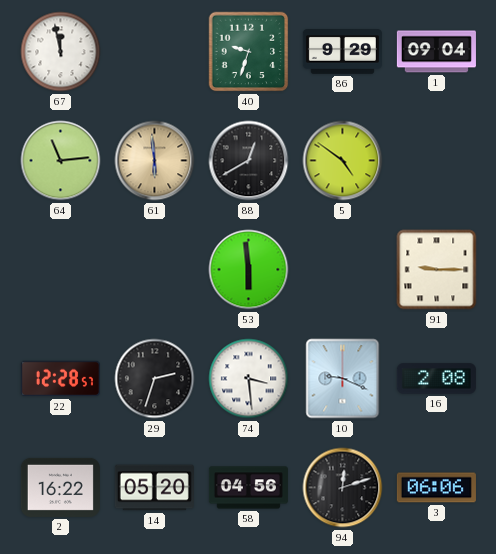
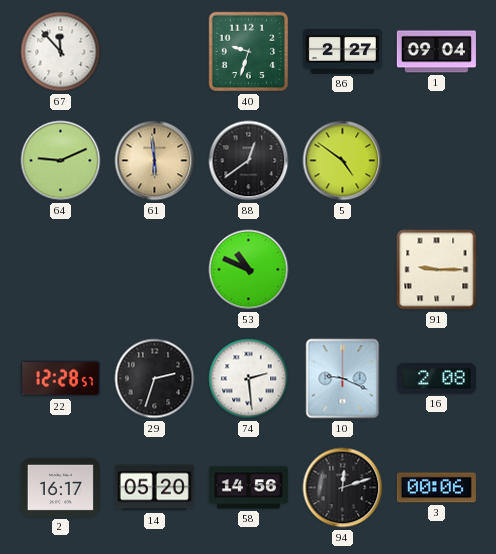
67: 11:58 -> 11:53 (61, 52)
86: 9:29 -> 2:27 (342, 52)
64: 11:14 -> 9:11 (61, 161)
88: 12:40 -> 12:39 (249, 161)
53: 5:59 -> 10:49 (249, 270)
74: 3:29 -> 2:29 (249, 379)
2: 16:22 -> 16:17 (60, 487)
58: 04:56 -> 14:56 (248, 488)
3: 06:06 -> 00:06 (436, 488)
